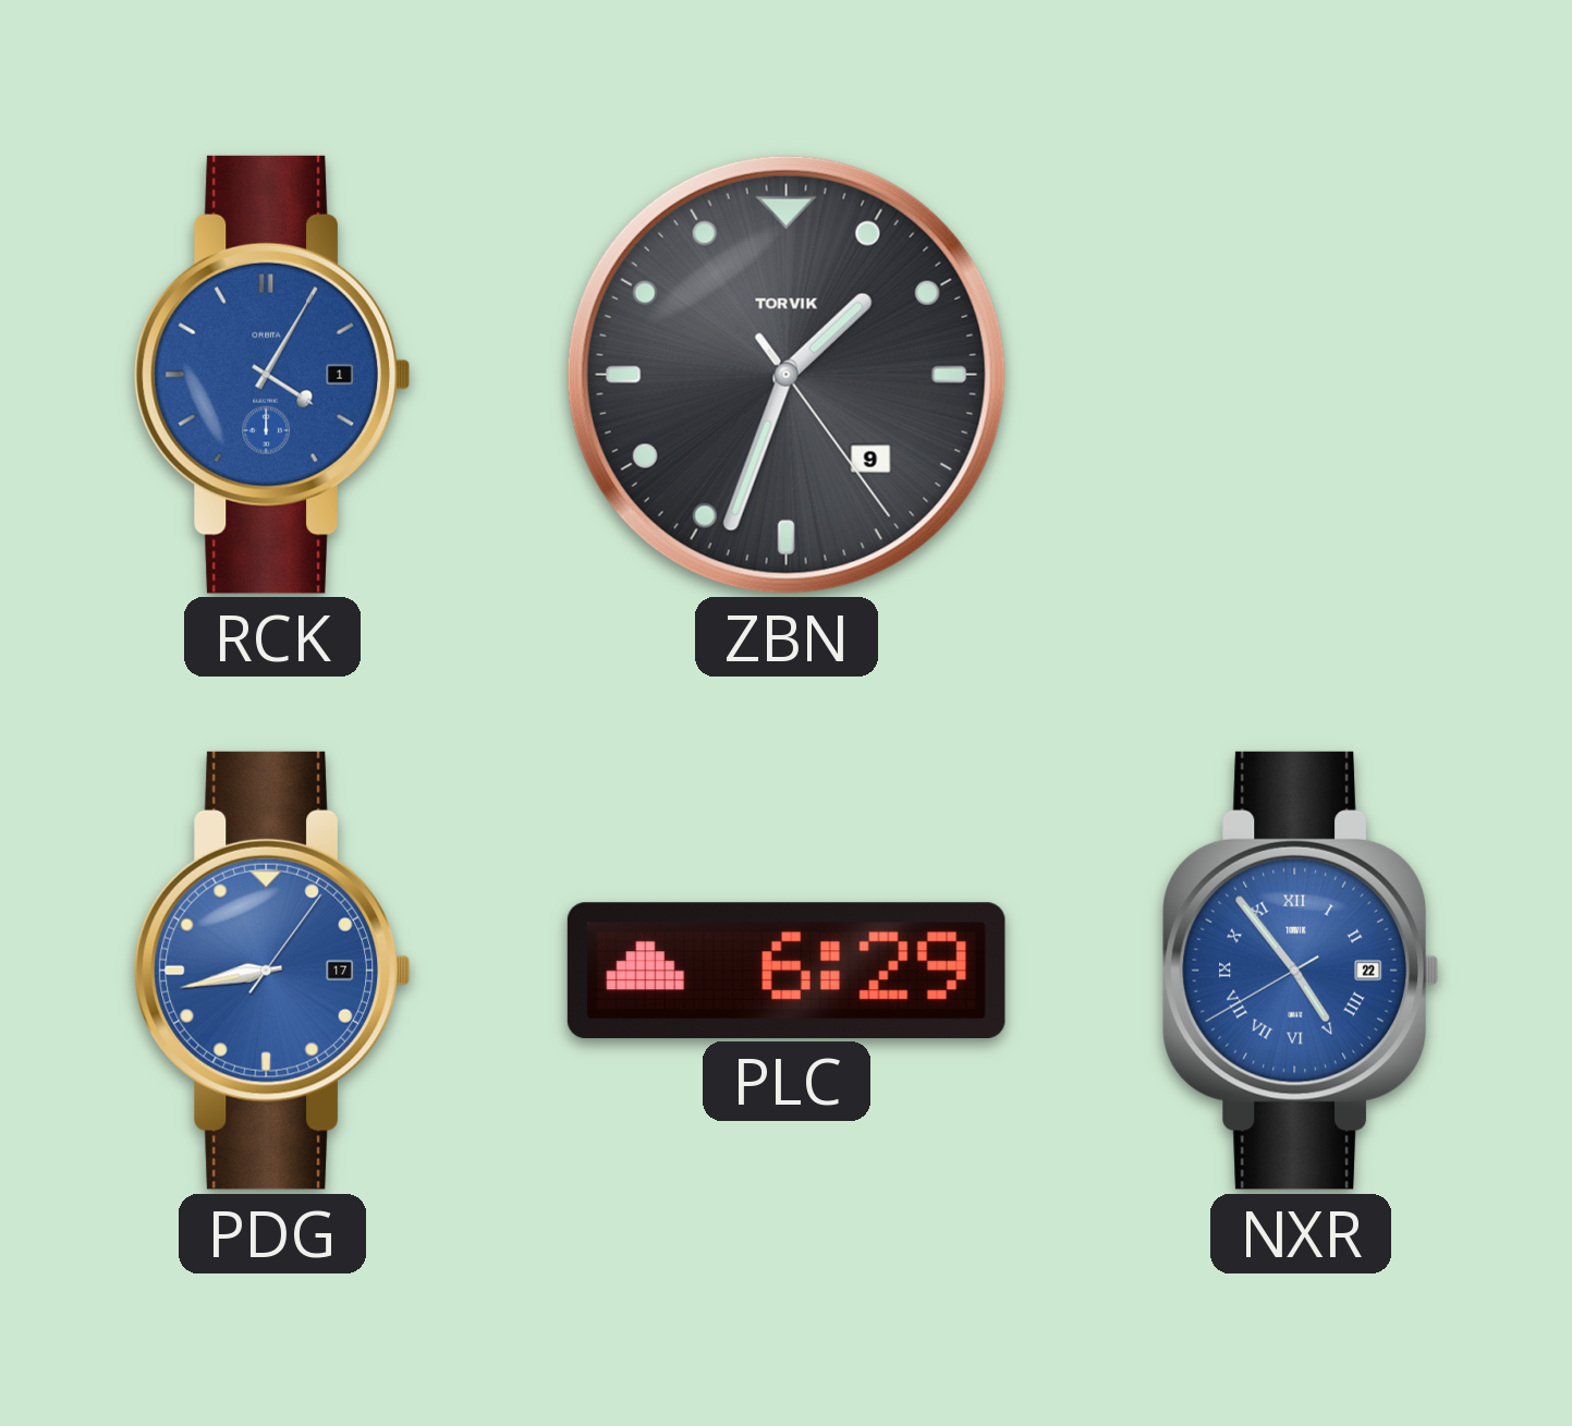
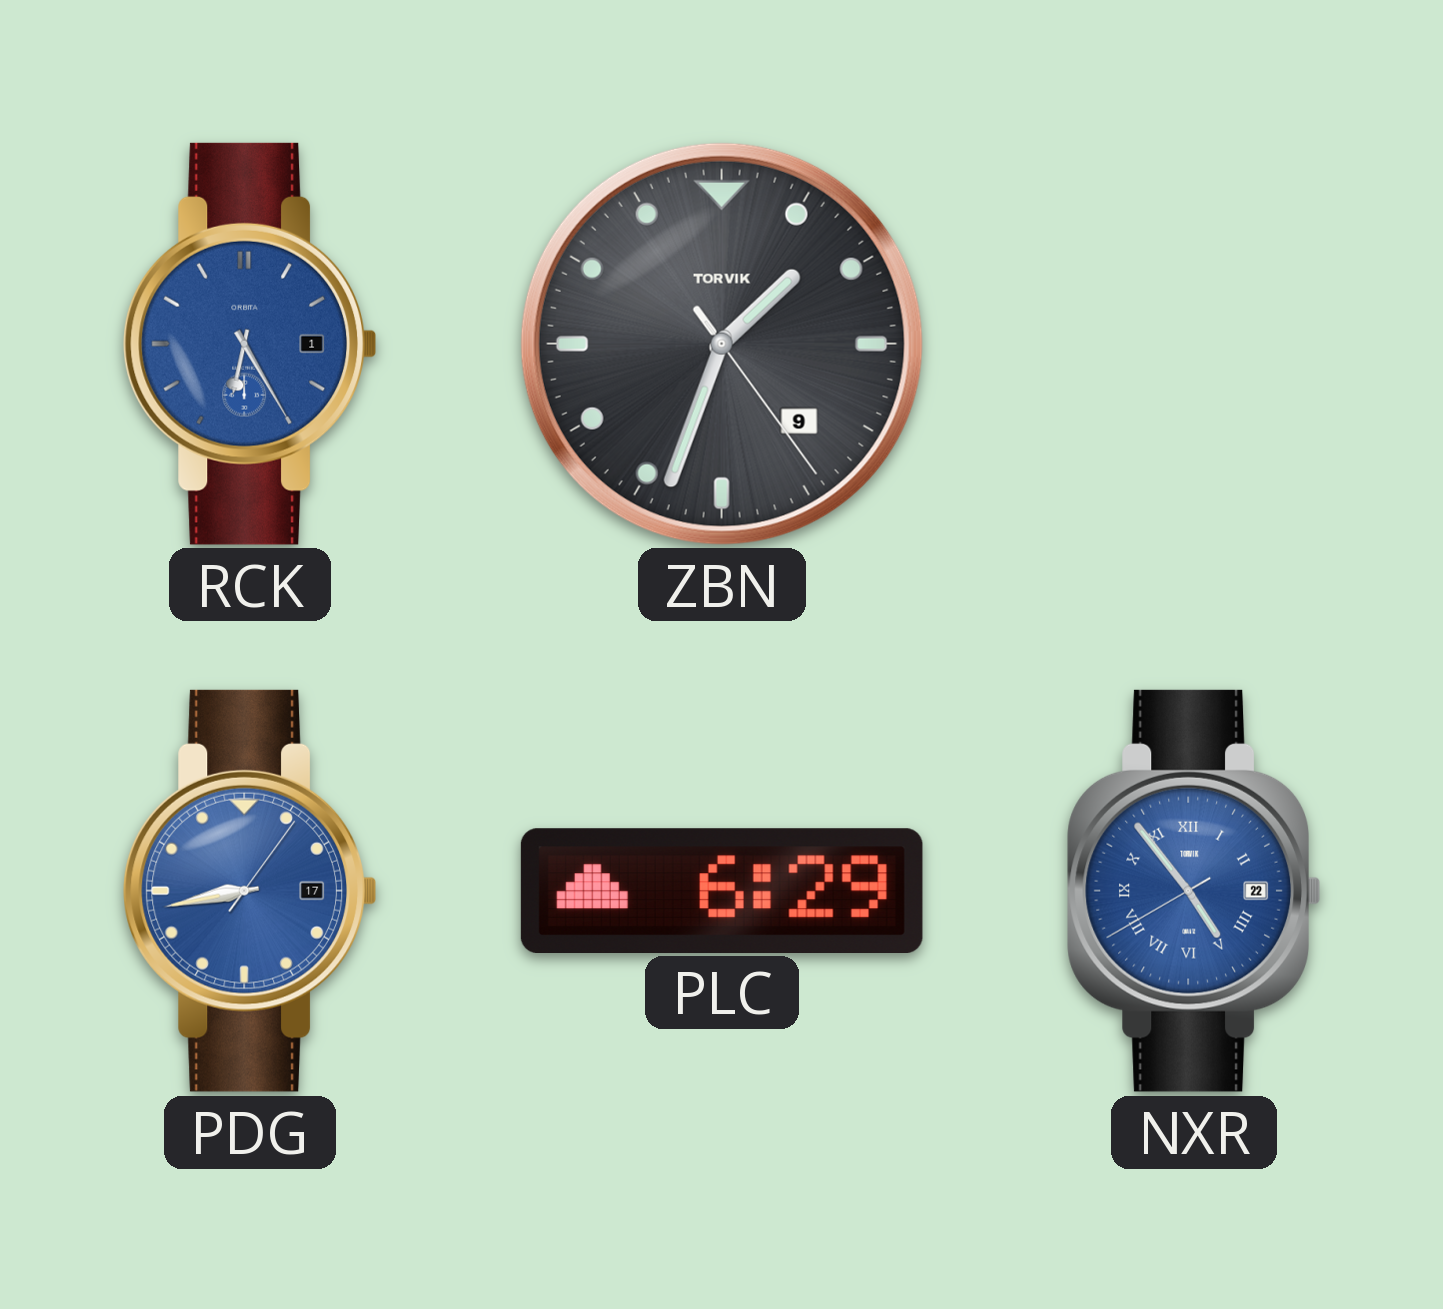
RCK: 4:05 -> 6:25 (249, 344)
